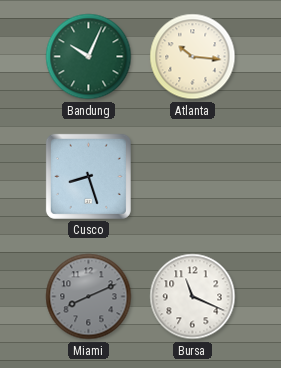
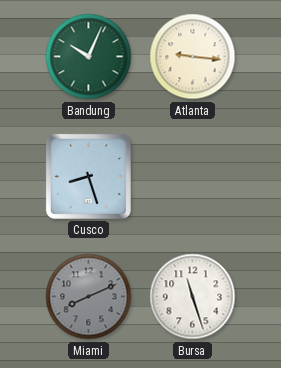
Atlanta: 10:16 -> 9:16 (193, 57)
Bursa: 11:19 -> 11:27 (193, 297)
